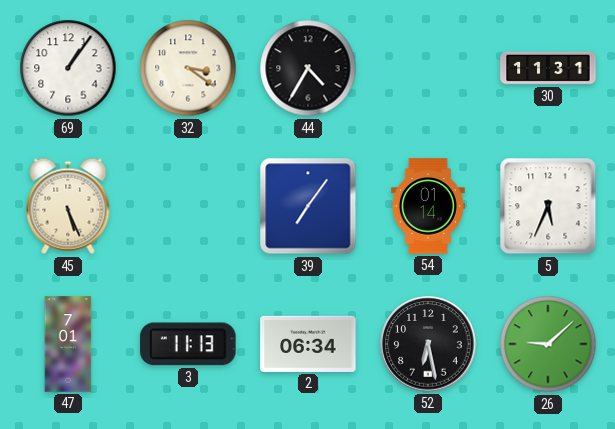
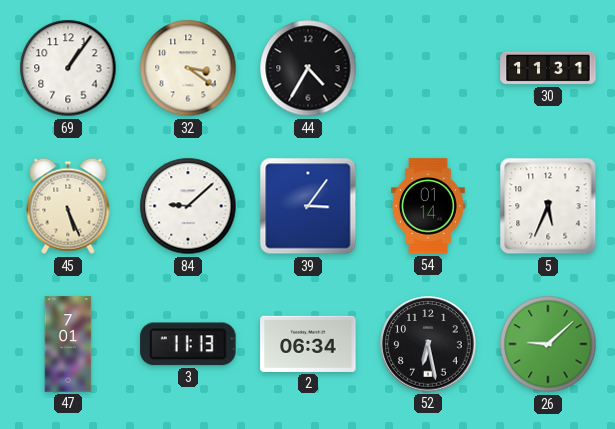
84: none -> 9:08 (188, 206)
39: 7:06 -> 3:06 (308, 206)
